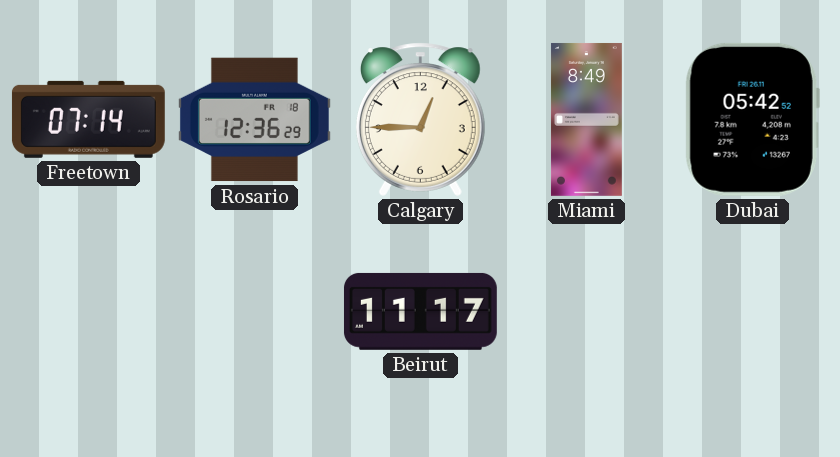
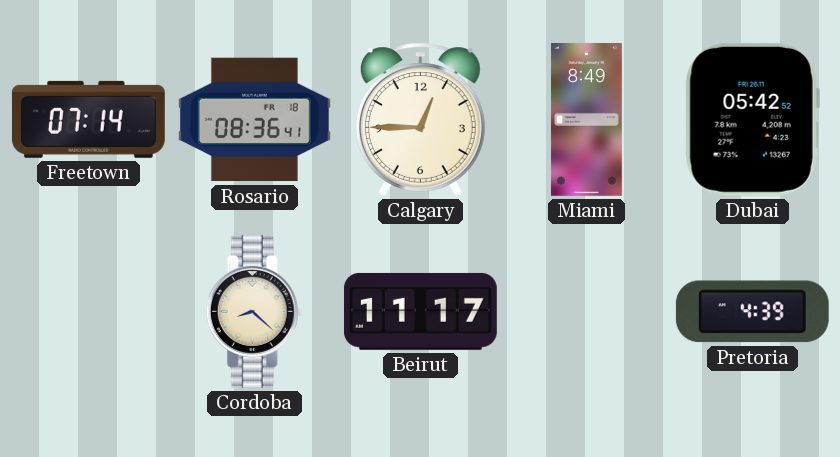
Rosario: 12:36 -> 08:36 (254, 120)
Cordoba: none -> 8:22 (254, 311)
Pretoria: none -> 4:39 (752, 312)
